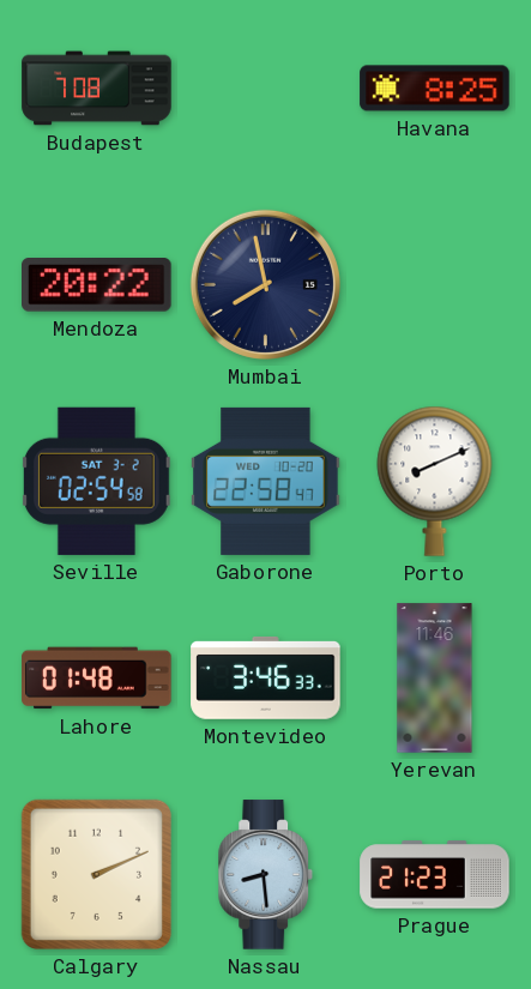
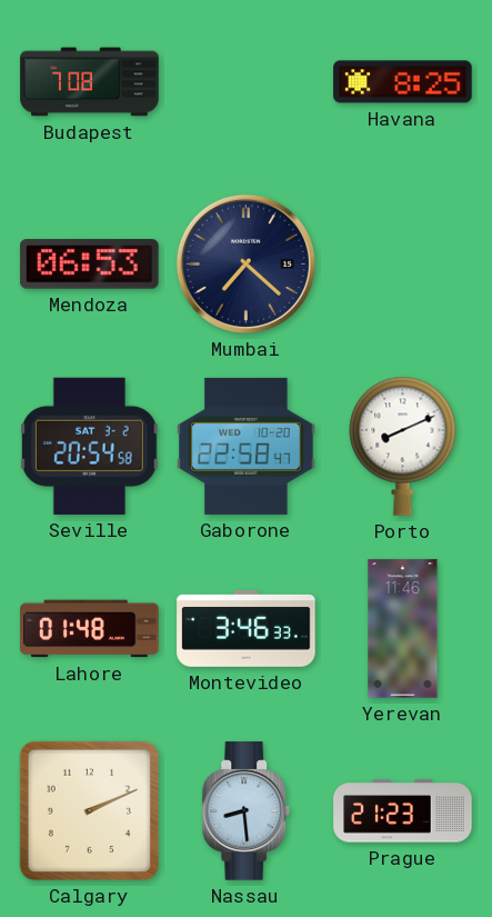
Mendoza: 20:22 -> 06:53 (90, 265)
Mumbai: 7:58 -> 7:22 (245, 263)
Seville: 02:54 -> 20:54 (89, 446)
